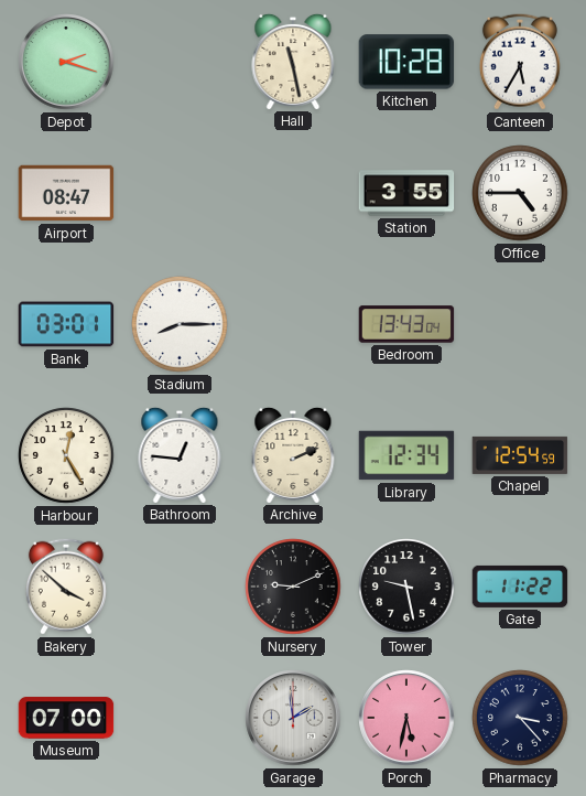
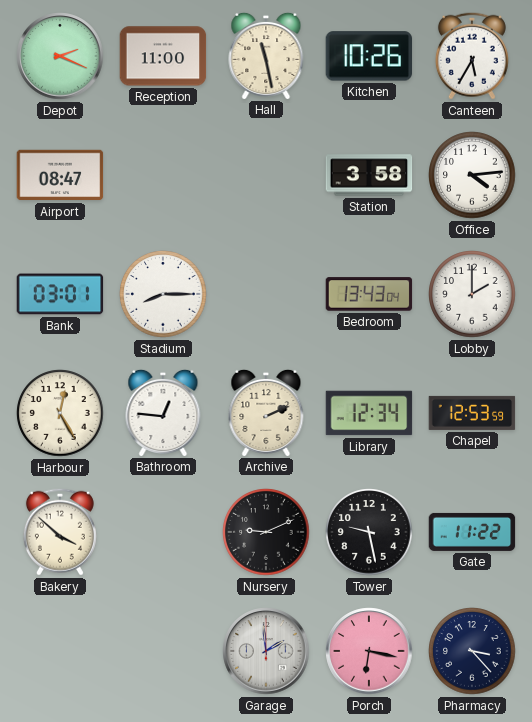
Depot: 2:18 -> 2:19 (60, 56)
Reception: none -> 11:00 (163, 56)
Kitchen: 10:28 -> 10:26 (369, 56)
Station: 3:55 -> 3:58 (369, 175)
Office: 4:45 -> 4:14 (472, 175)
Lobby: none -> 2:00 (472, 294)
Chapel: 12:54 -> 12:53 (472, 413)
Museum: 07:00 -> none (66, 718)
Porch: 5:32 -> 6:17 (369, 651)
